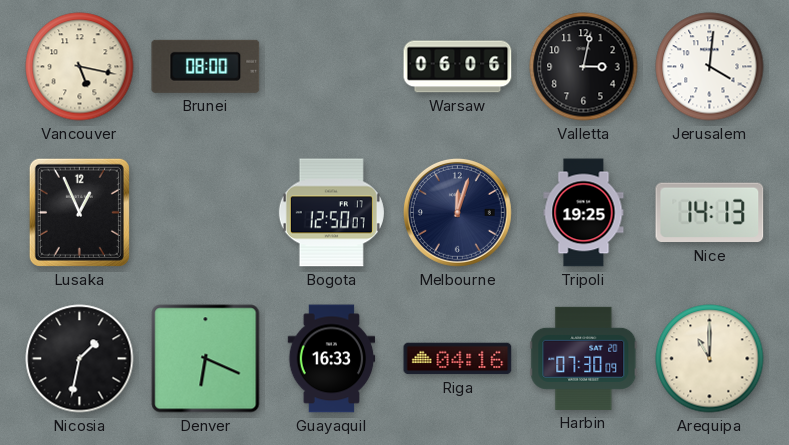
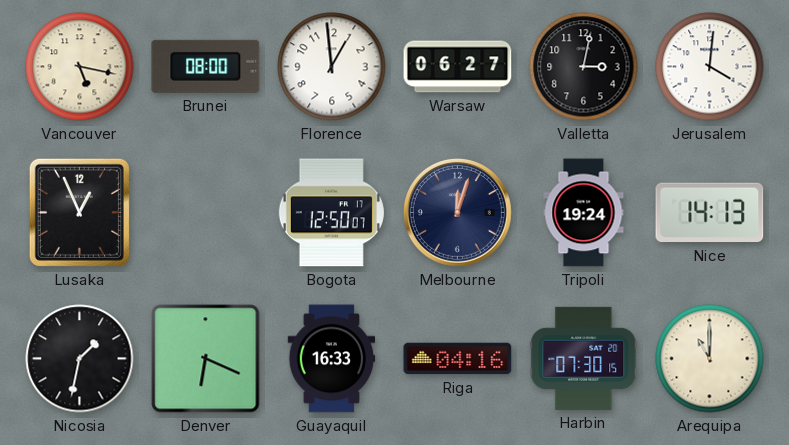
Florence: none -> 12:59 (332, 67)
Warsaw: 06:06 -> 06:27 (458, 67)
Tripoli: 19:25 -> 19:24 (584, 213)
Harbin: 07:30:09 -> 07:30:15 (584, 358)
